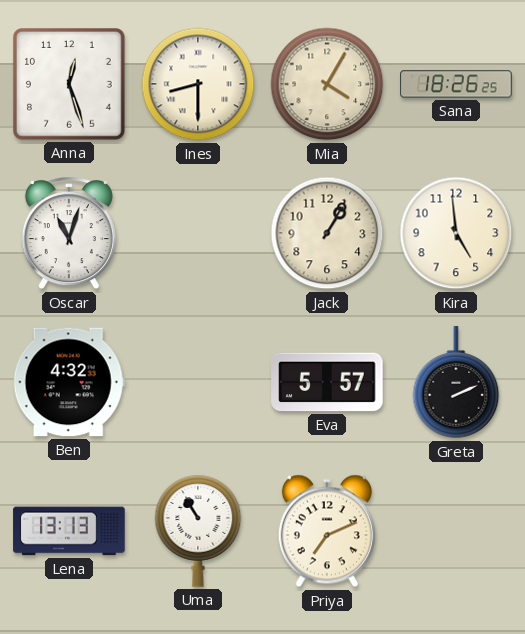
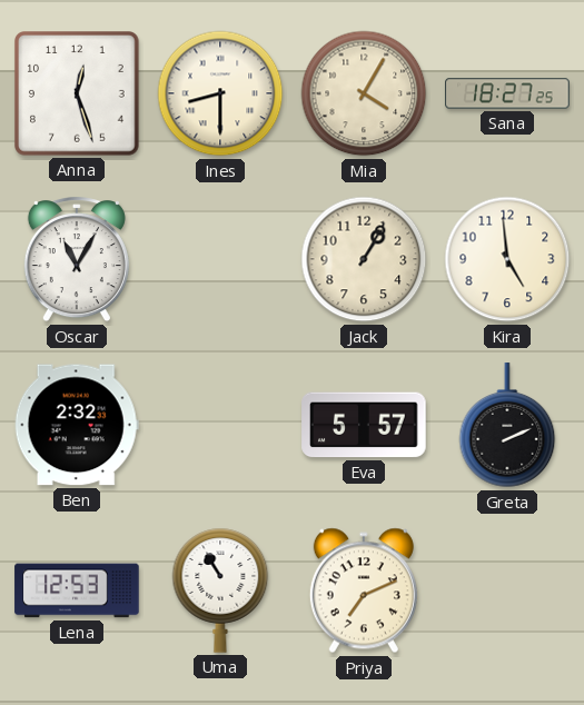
Sana: 18:26 -> 18:27 (507, 93)
Oscar: 11:03 -> 11:05 (77, 260)
Ben: 4:32 -> 2:32 (77, 425)
Lena: 13:13 -> 12:53 (77, 590)
